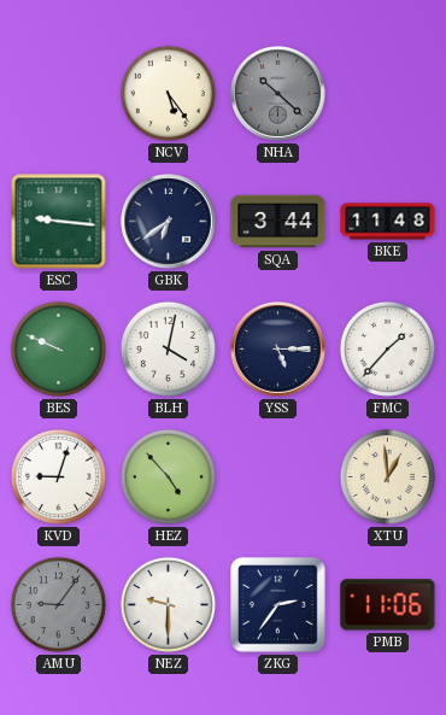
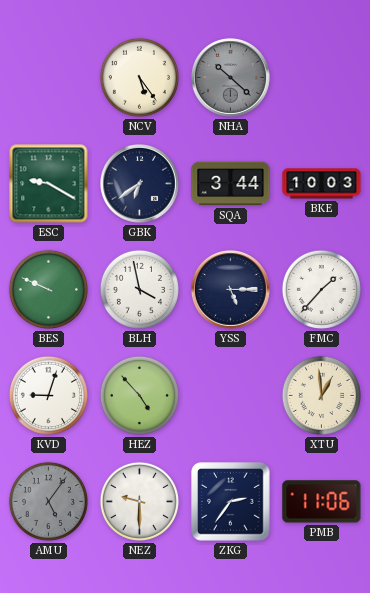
ESC: 9:16 -> 9:20 (49, 184)
BKE: 11:48 -> 10:03 (322, 184)
BLH: 4:02 -> 3:58 (139, 289)
AMU: 9:06 -> 5:06 (48, 501)
